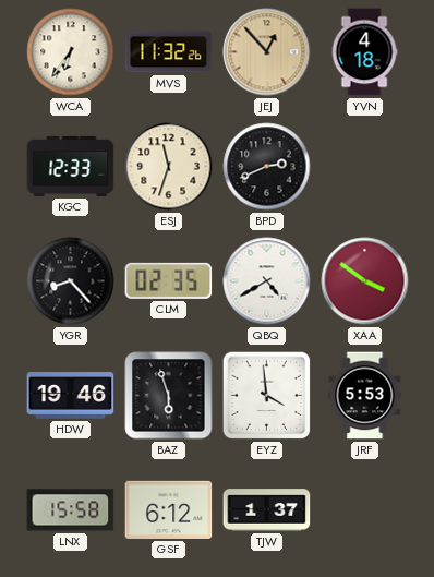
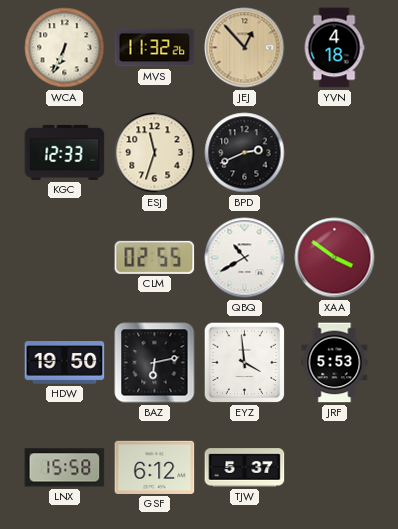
WCA: 6:36 -> 6:34 (65, 48)
YGR: 8:23 -> none (71, 281)
CLM: 02:35 -> 02:55 (155, 257)
QBQ: 4:40 -> 10:40 (245, 258)
HDW: 19:46 -> 19:50 (65, 363)
BAZ: 5:57 -> 6:13 (155, 363)
TJW: 1:37 -> 5:37 (245, 468)
